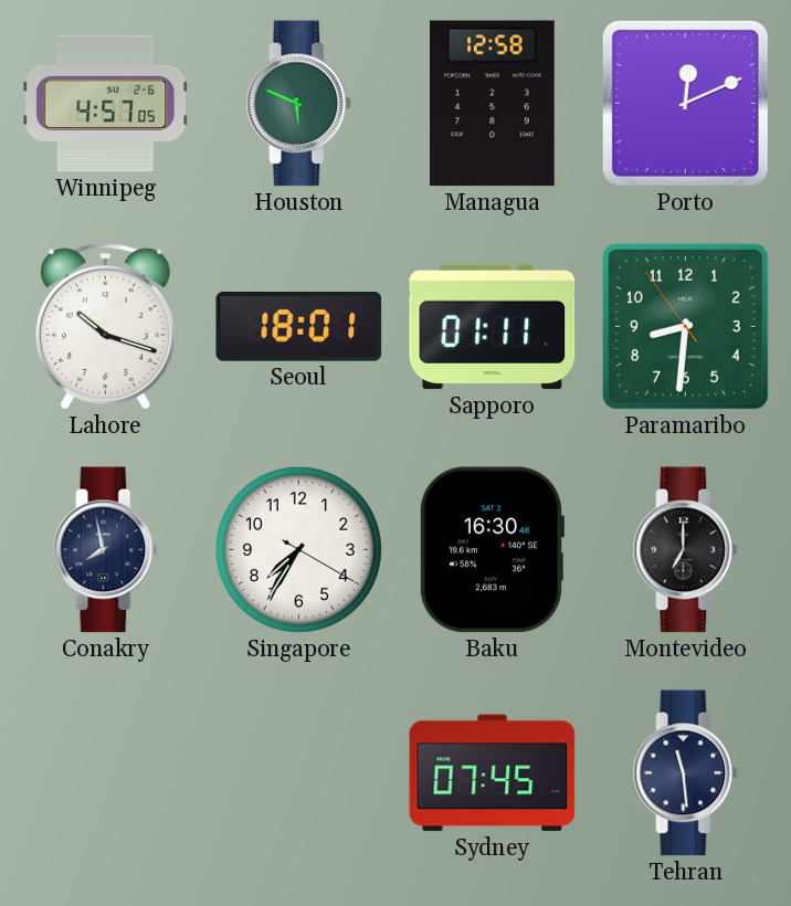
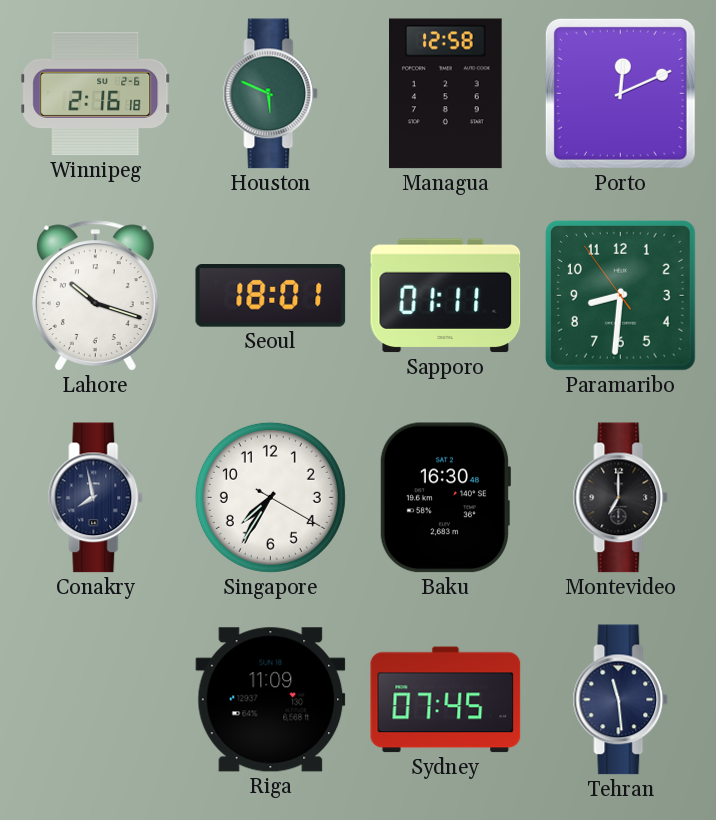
Winnipeg: 4:57 -> 2:16 (96, 94)
Riga: none -> 11:09 (271, 700)
